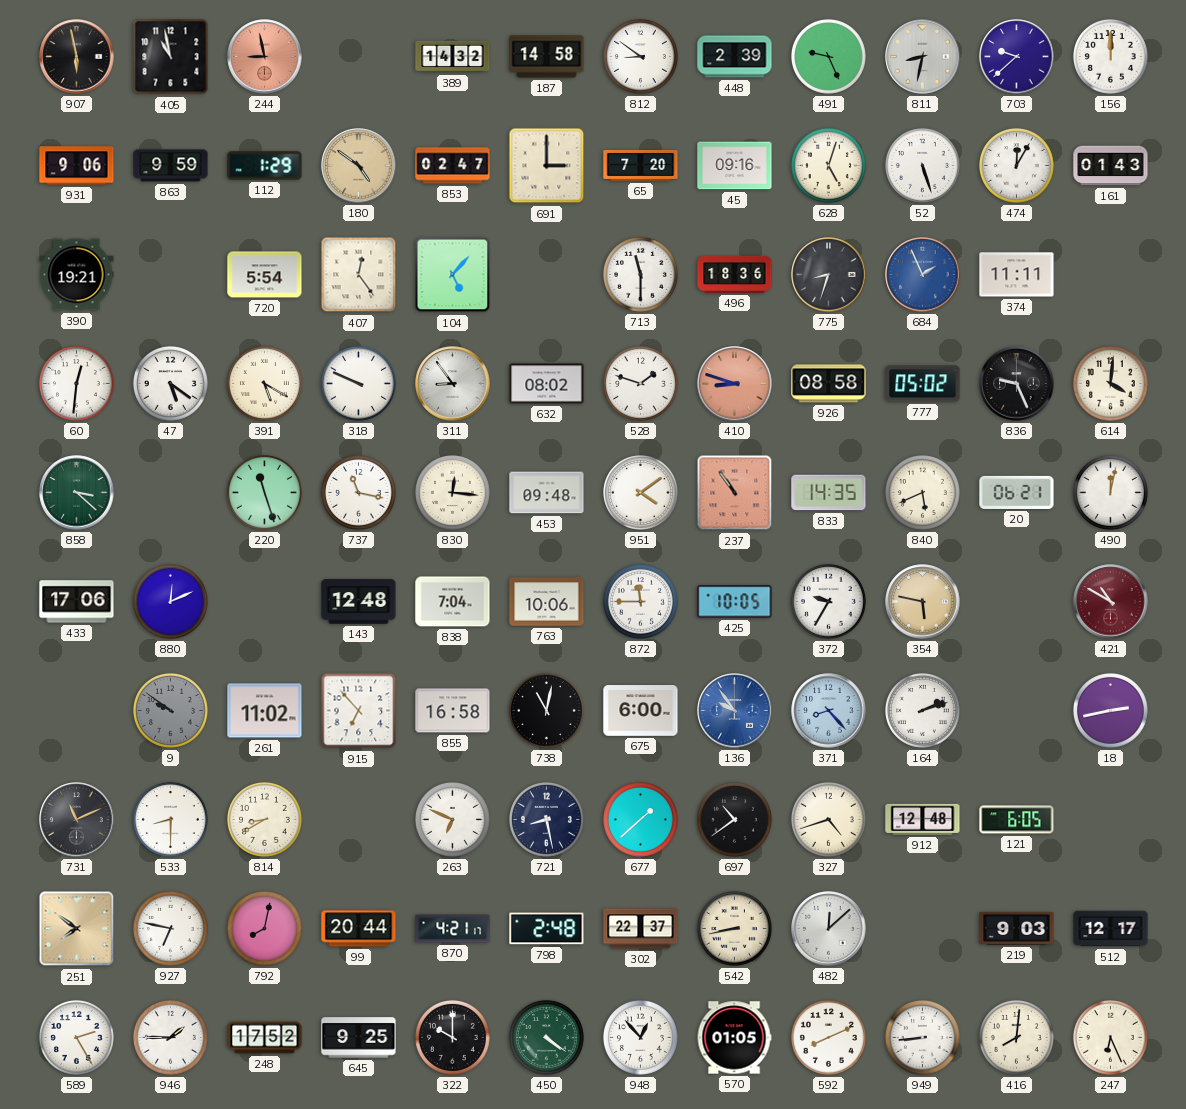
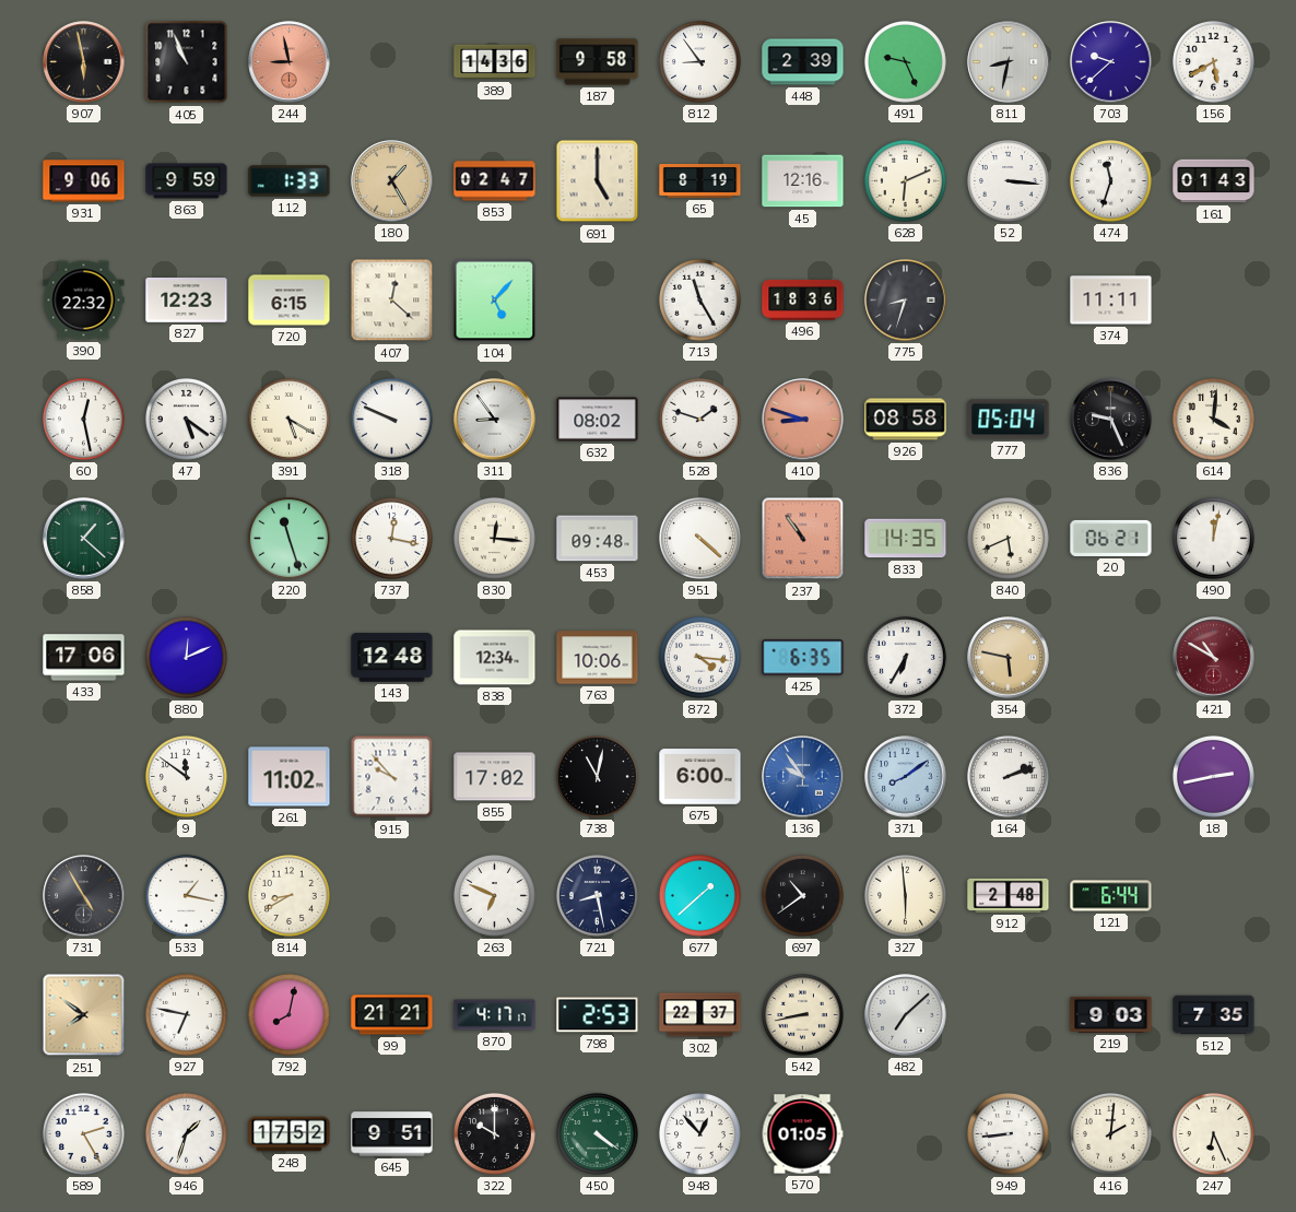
405: 10:58 -> 10:56 (187, 62)
389: 14:32 -> 14:36 (495, 62)
187: 14:58 -> 9:58 (598, 62)
812: 8:51 -> 8:54 (699, 61)
156: 12:00 -> 5:40 (1213, 61)
112: 1:29 -> 1:33 (290, 181)
180: 4:51 -> 1:25 (392, 181)
691: 3:00 -> 5:00 (598, 181)
65: 7:20 -> 8:19 (700, 181)
45: 09:16 -> 12:16 (803, 181)
628: 5:03 -> 6:11 (905, 180)
52: 5:27 -> 3:16 (1008, 180)
474: 12:05 -> 11:33 (1110, 180)
390: 19:21 -> 22:32 (84, 301)
827: none -> 12:23 (187, 301)
720: 5:54 -> 6:15 (290, 301)
407: 12:24 -> 12:22 (392, 301)
713: 11:30 -> 11:25 (699, 299)
684: 1:56 -> none (923, 275)
60: 12:31 -> 12:28 (83, 419)
777: 05:02 -> 05:04 (1009, 420)
858: 3:22 -> 1:22 (84, 539)
737: 11:17 -> 12:17 (391, 538)
951: 4:09 -> 4:22 (699, 538)
838: 7:04 -> 12:34 (495, 658)
872: 11:45 -> 4:16 (699, 657)
425: 10:05 -> 6:35 (803, 658)
372: 9:35 -> 6:35 (905, 657)
9: 9:51 -> 11:51 (186, 776)
9 dial: grey -> white (186, 776)
915: 6:53 -> 9:53 (392, 777)
855: 16:58 -> 17:02 (495, 777)
371: 8:23 -> 8:09 (906, 777)
731: 11:11 -> 4:55 (84, 896)
533: 8:30 -> 1:17 (186, 895)
327: 4:42 -> 5:59 (905, 895)
912: 12:48 -> 2:48 (1009, 895)
121: 6:05 -> 6:44 (1111, 896)
99: 20:44 -> 21:21 (392, 1015)
870: 4:21 -> 4:17 (495, 1015)
798: 2:48 -> 2:53 (598, 1015)
482: 12:08 -> 7:08 (906, 1015)
512: 12:17 -> 7:35 (1214, 1015)
946: 1:45 -> 1:33 (186, 1133)
645: 9:25 -> 9:51 (392, 1134)
592: 8:11 -> none (828, 1037)
416: 8:01 -> 2:01 (1110, 1133)
